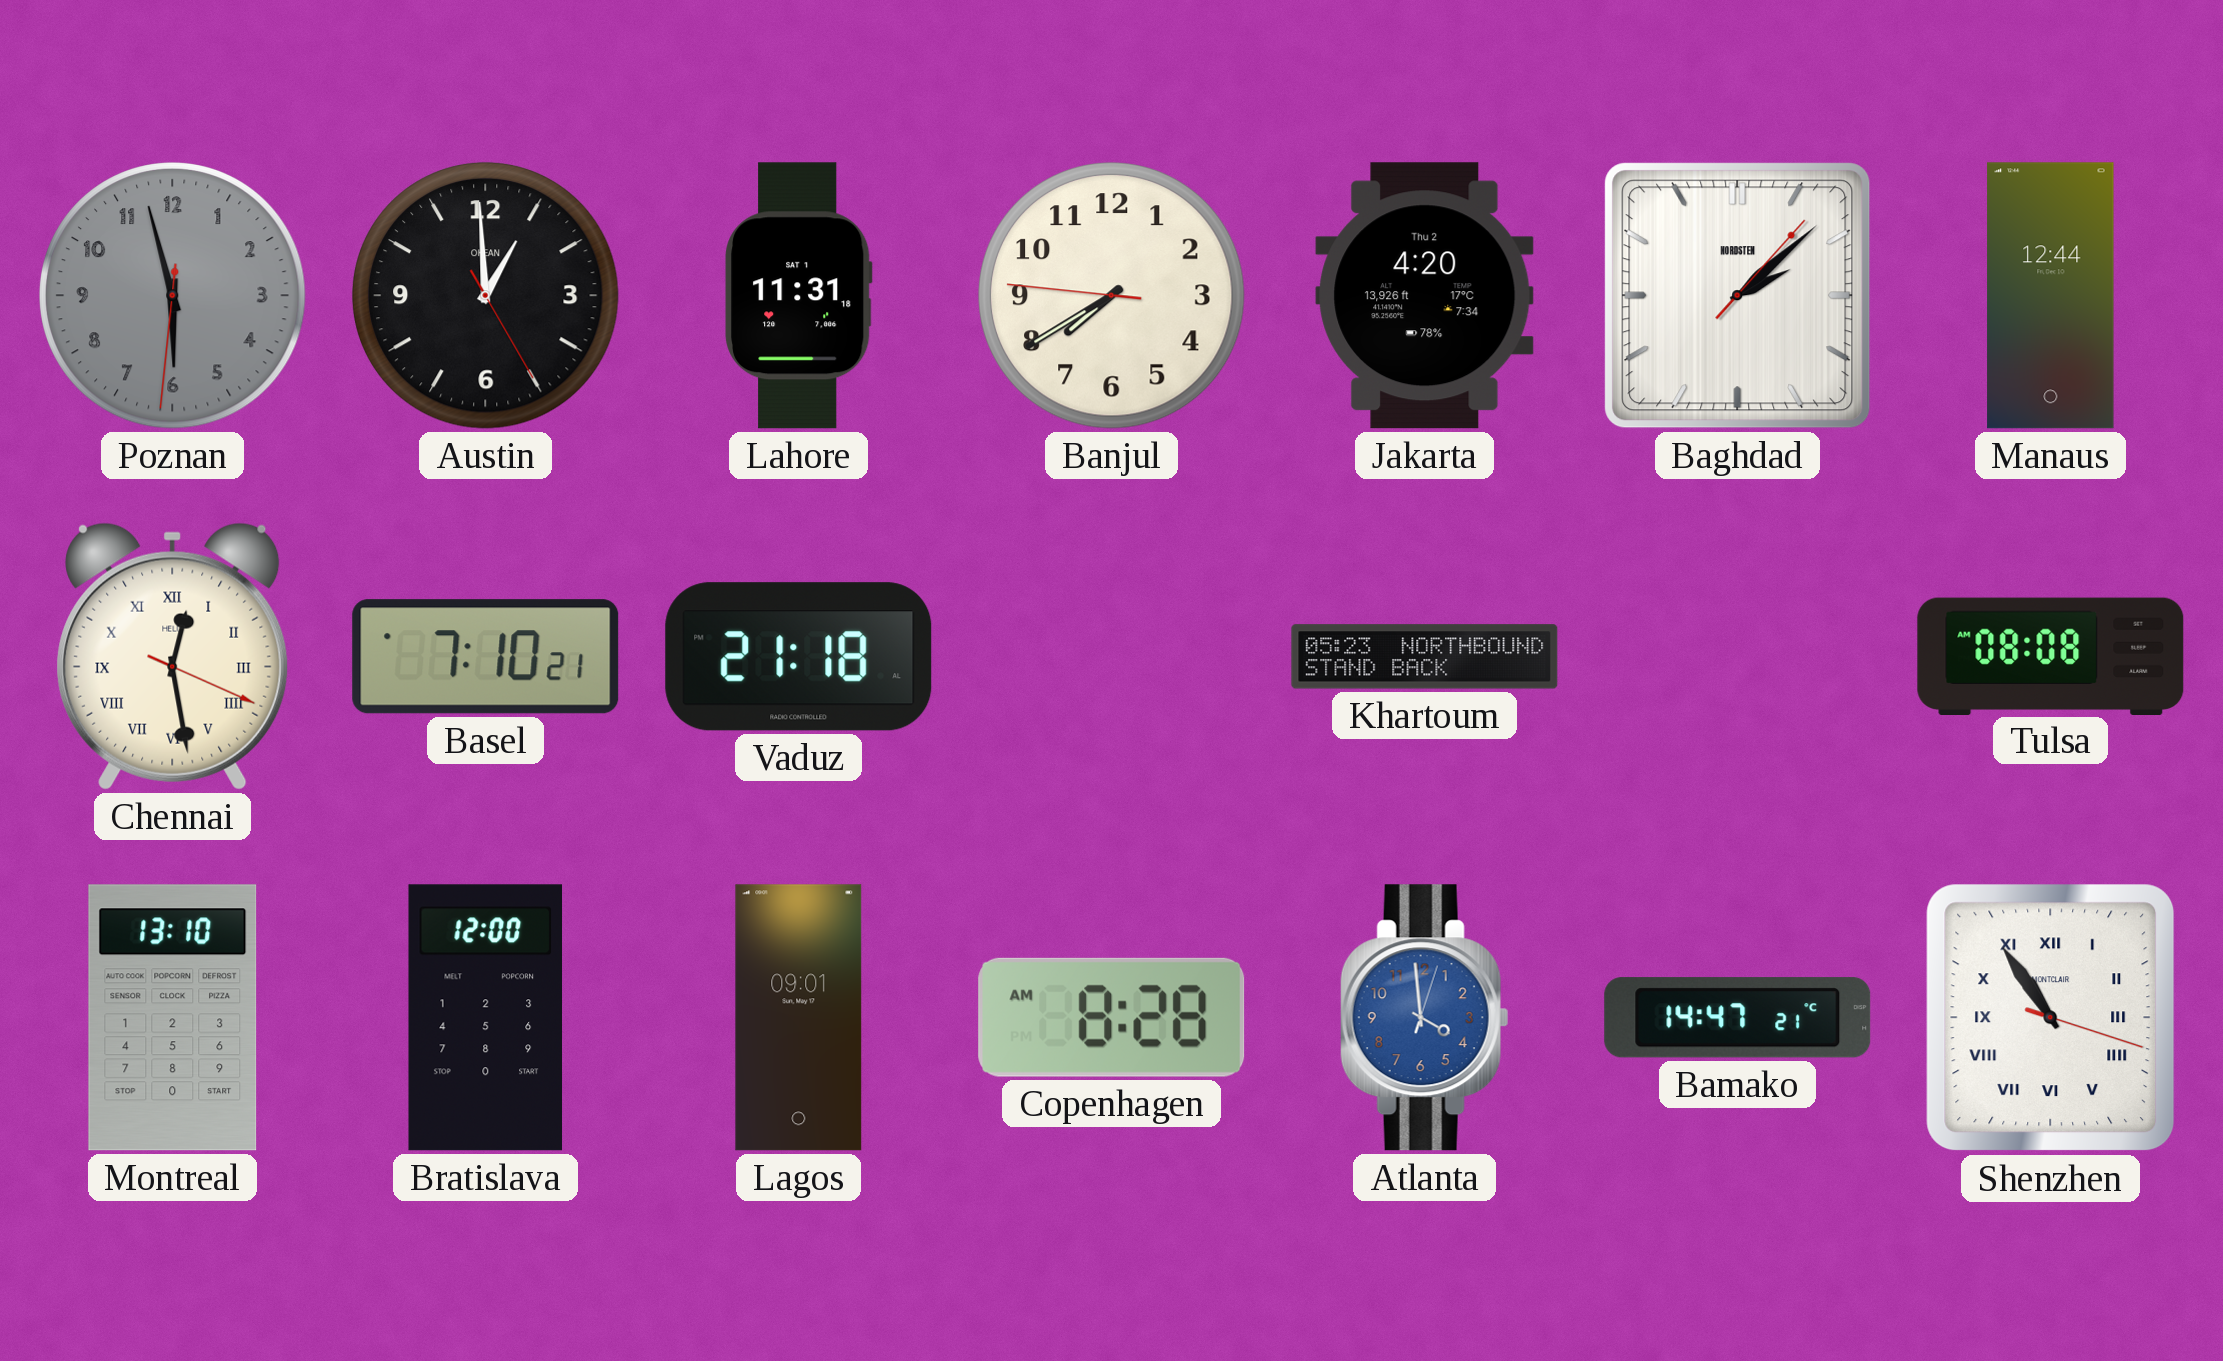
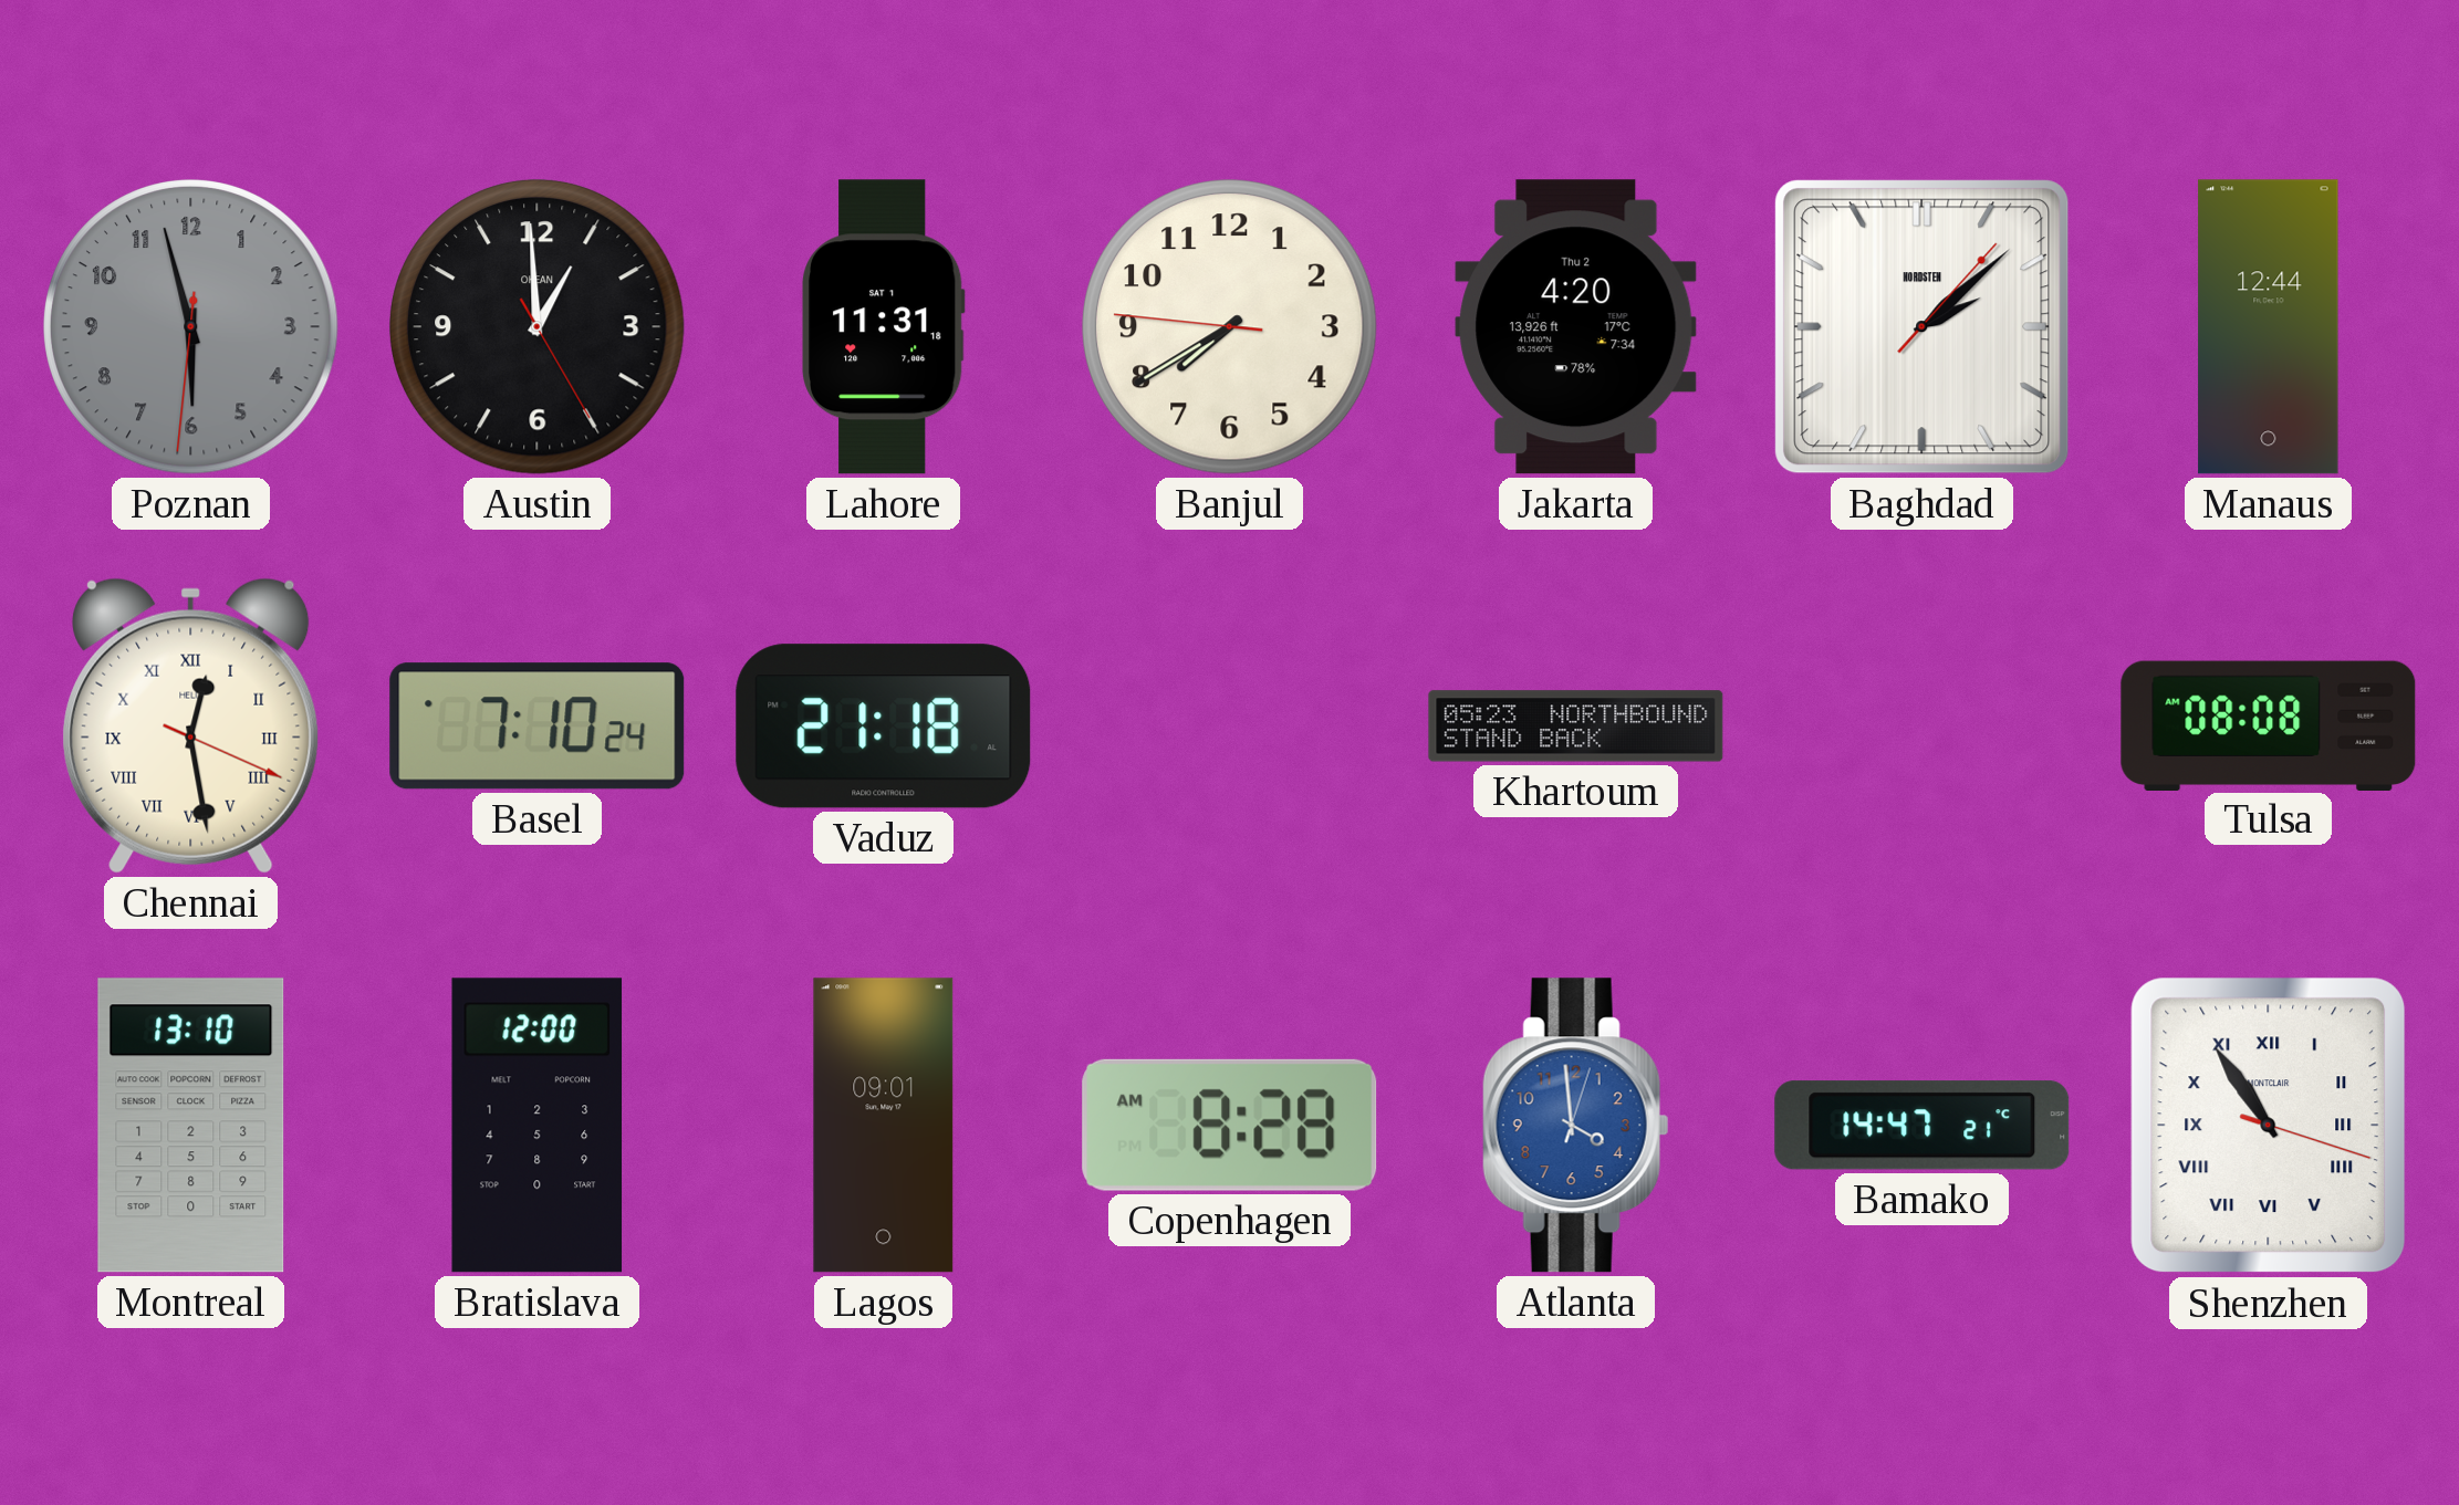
Basel: 7:10:21 -> 7:10:24 (538, 727)
